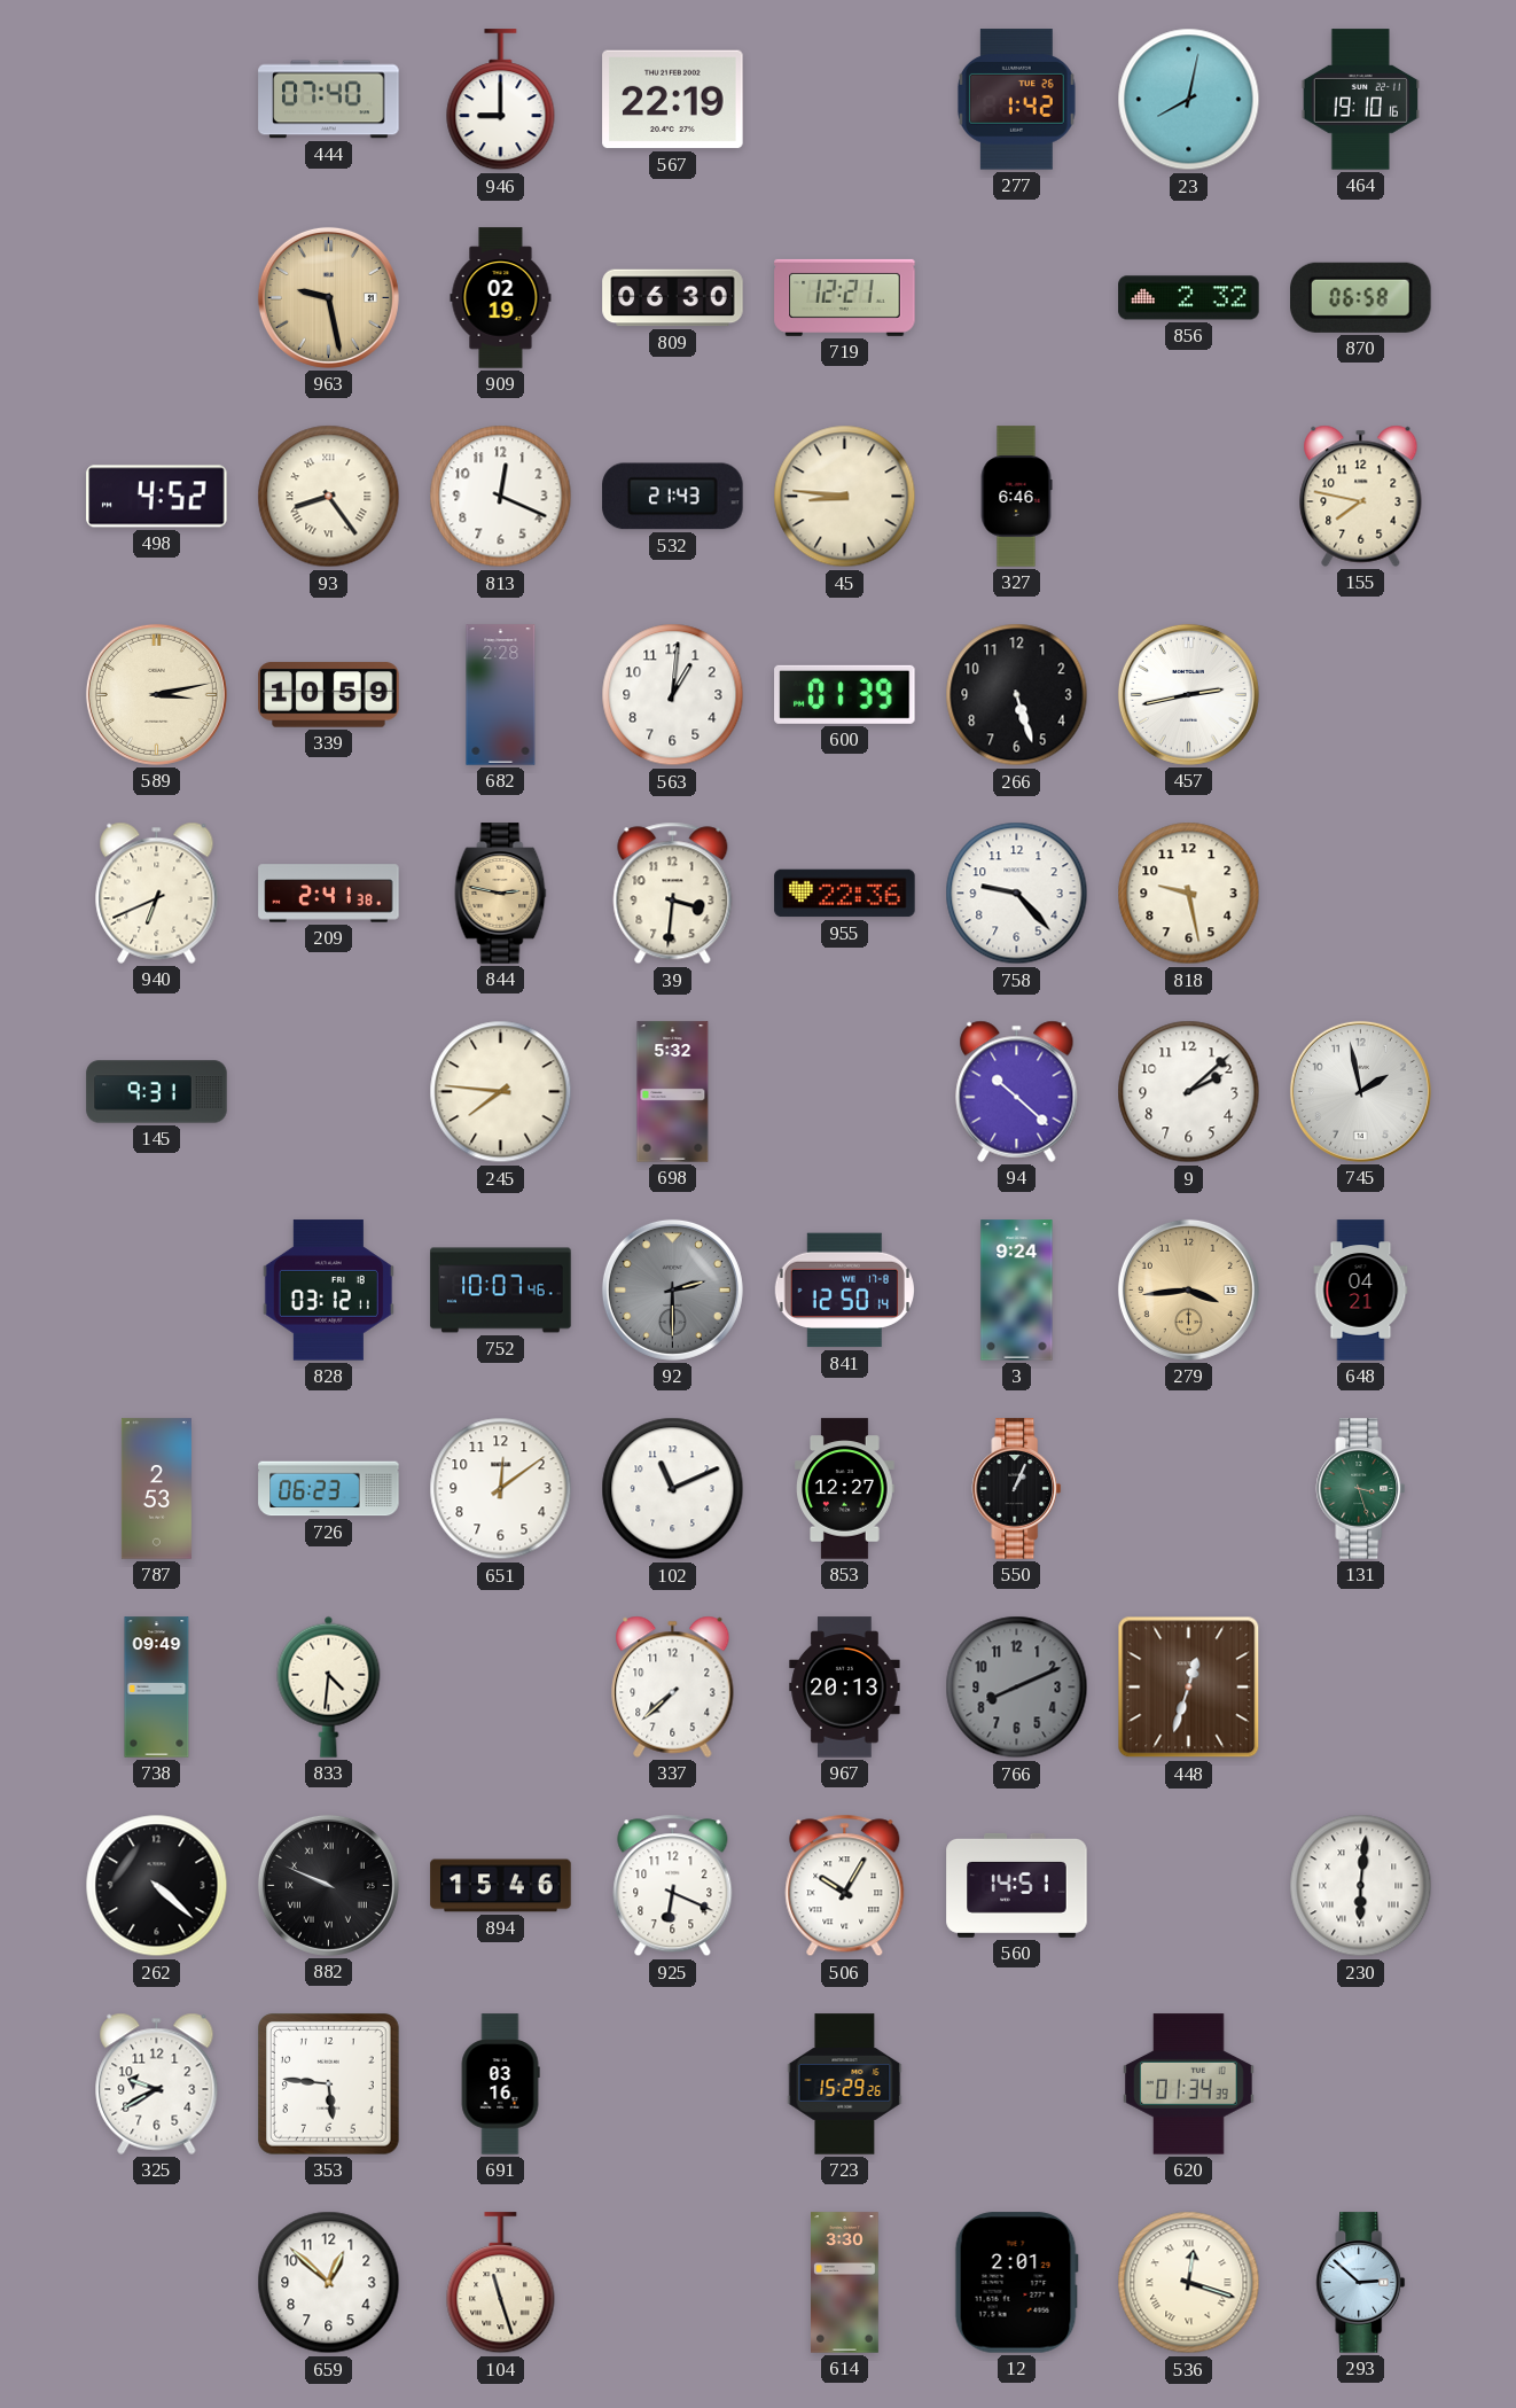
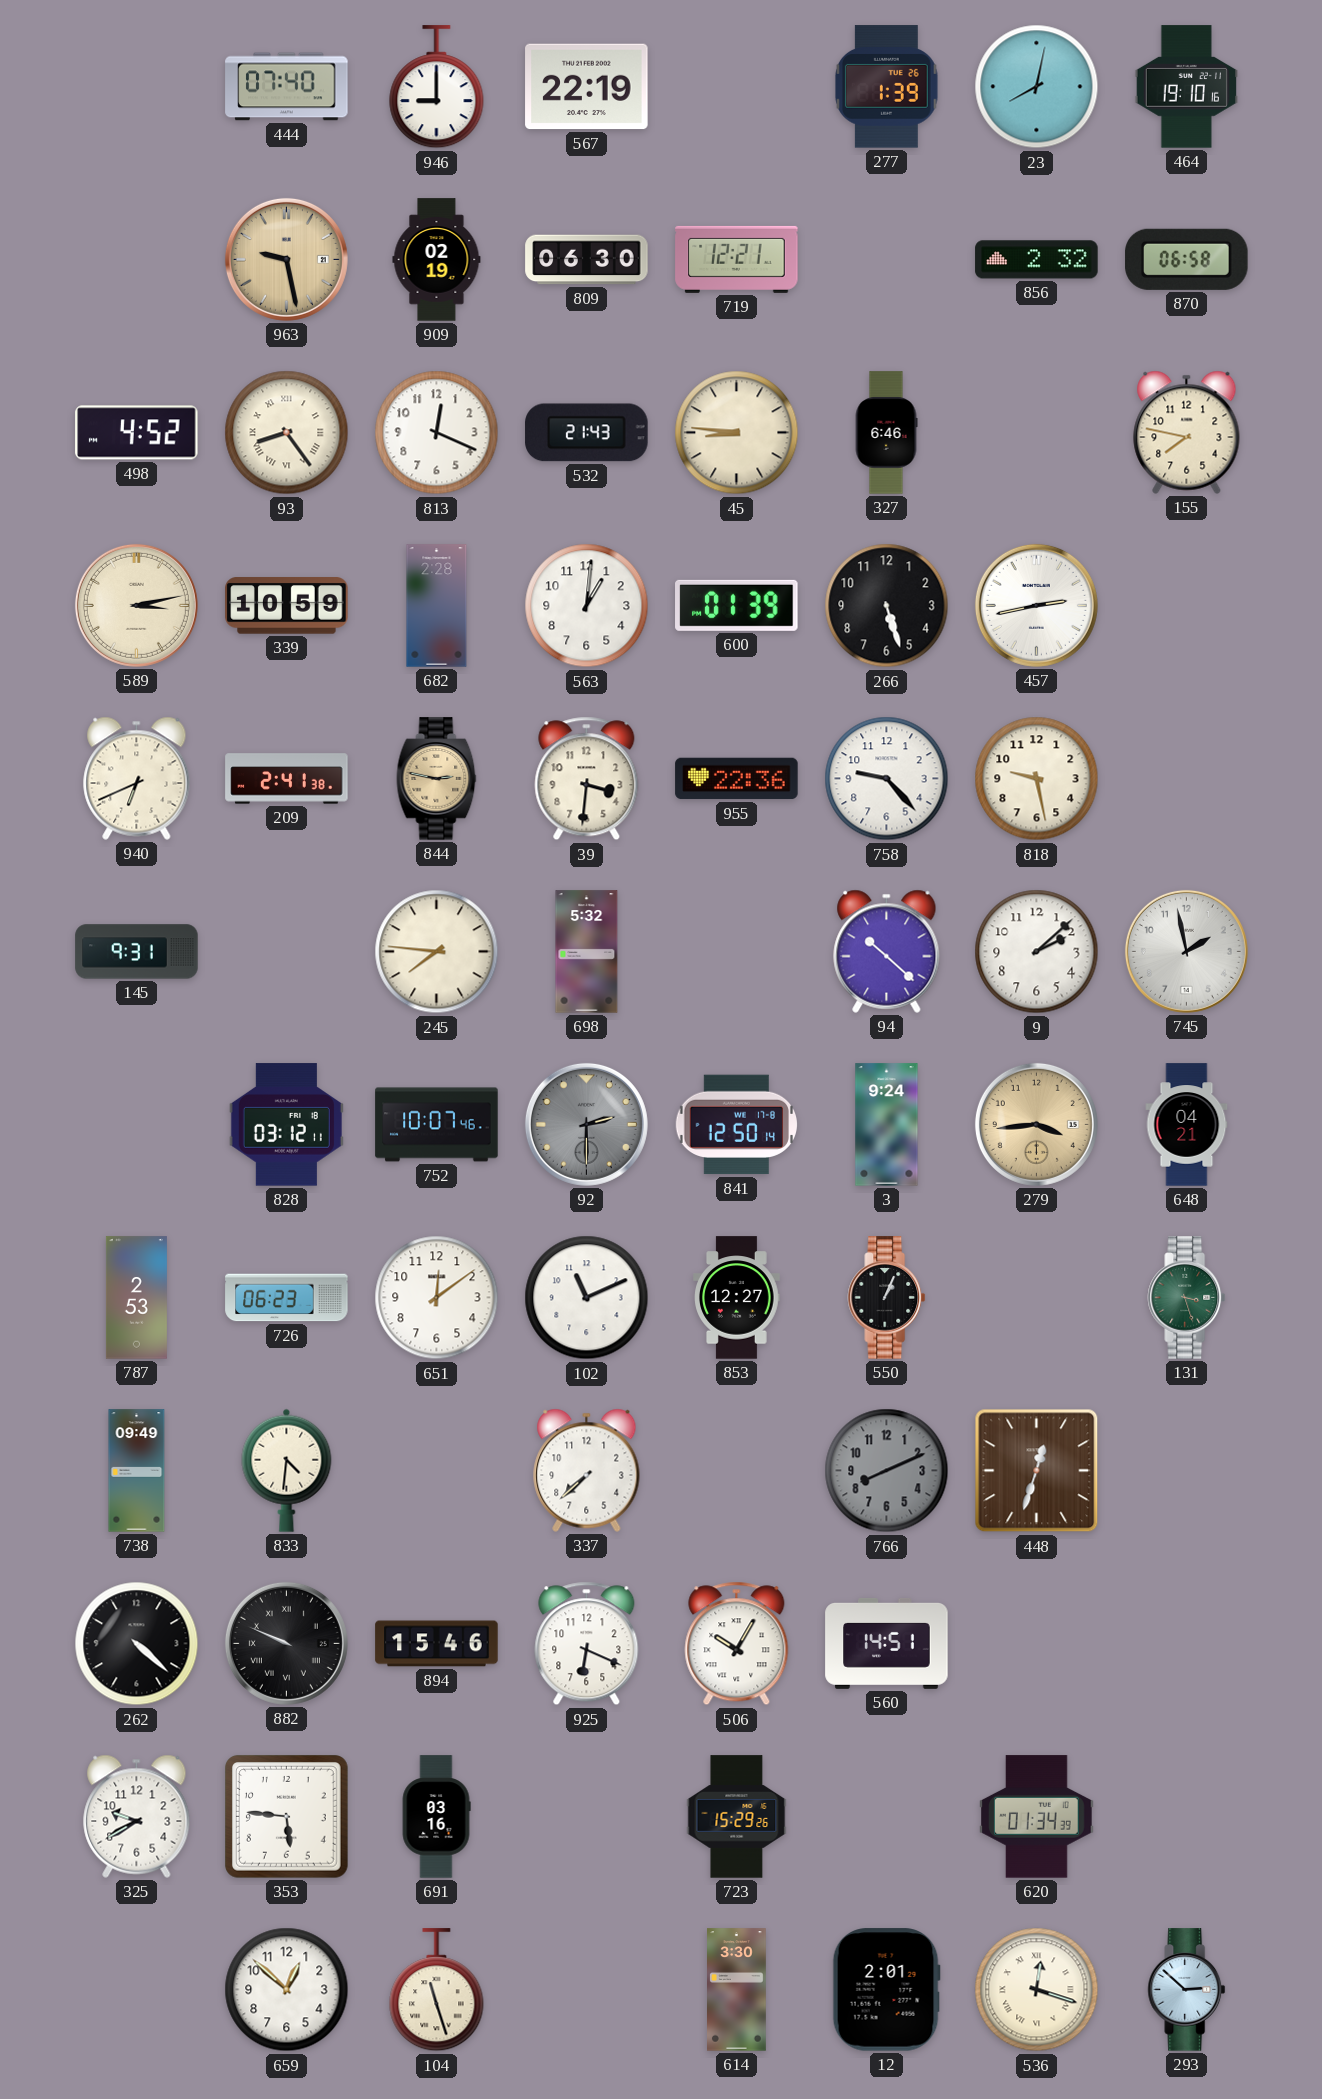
277: 1:42 -> 1:39 (886, 87)
967: 20:13 -> none (845, 1688)
230: 6:01 -> none (1361, 1886)
